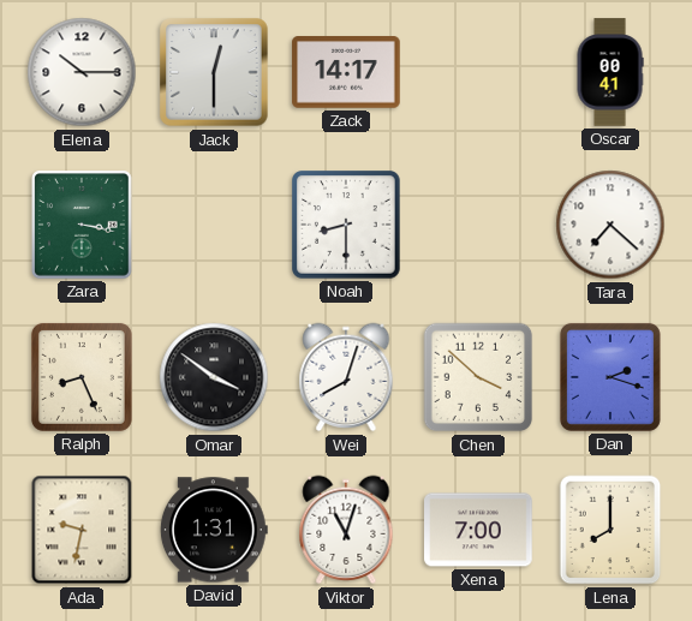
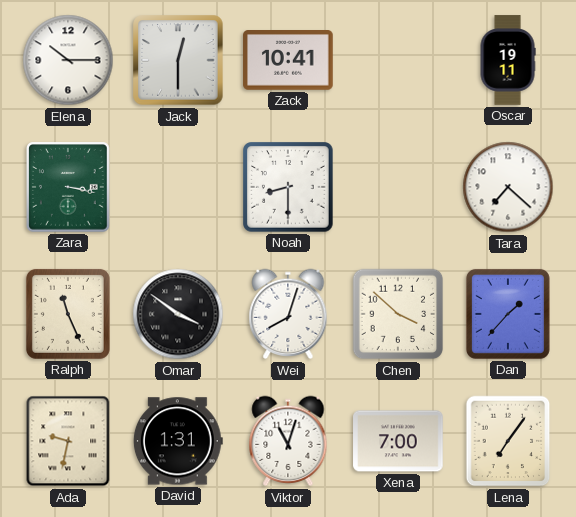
Zack: 14:17 -> 10:41 (288, 60)
Oscar: 00:41 -> 19:11 (508, 60)
Ralph: 8:26 -> 11:26 (68, 314)
Dan: 2:18 -> 1:37 (508, 314)
Lena: 8:00 -> 7:06 (508, 441)
